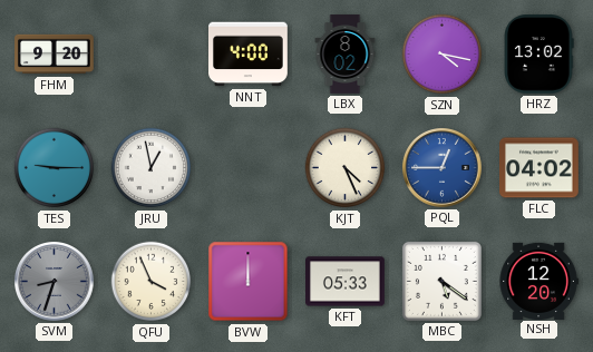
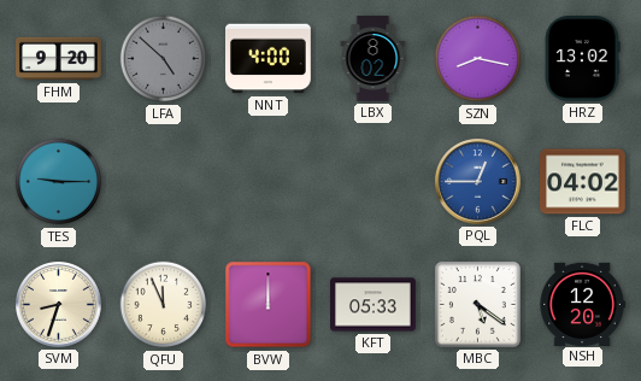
LFA: none -> 4:52 (164, 59)
SZN: 4:17 -> 8:17 (478, 59)
JRU: 12:58 -> none (152, 168)
KJT: 4:26 -> none (346, 168)
SVM dial: grey -> cream (59, 305)
QFU: 3:56 -> 11:56 (164, 305)
